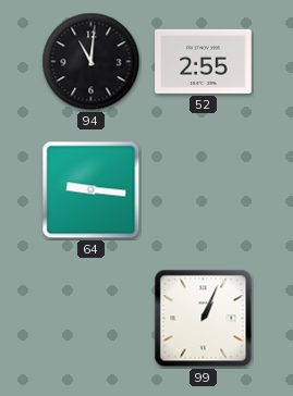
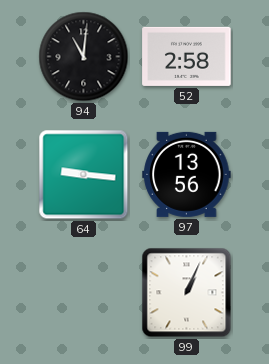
52: 2:55 -> 2:58 (187, 56)
97: none -> 13:56 (187, 174)
